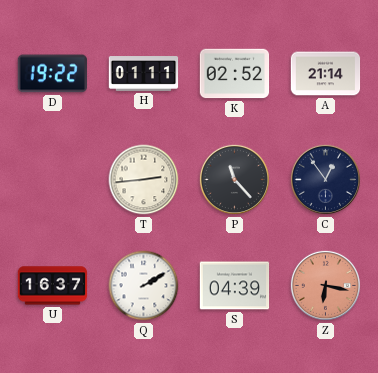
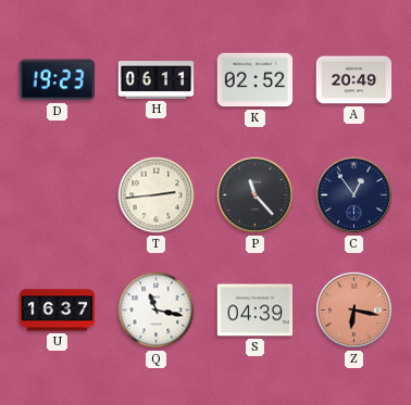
D: 19:22 -> 19:23 (57, 80)
H: 01:11 -> 06:11 (157, 80)
A: 21:14 -> 20:49 (354, 80)
Q: 2:10 -> 11:17 (157, 311)
